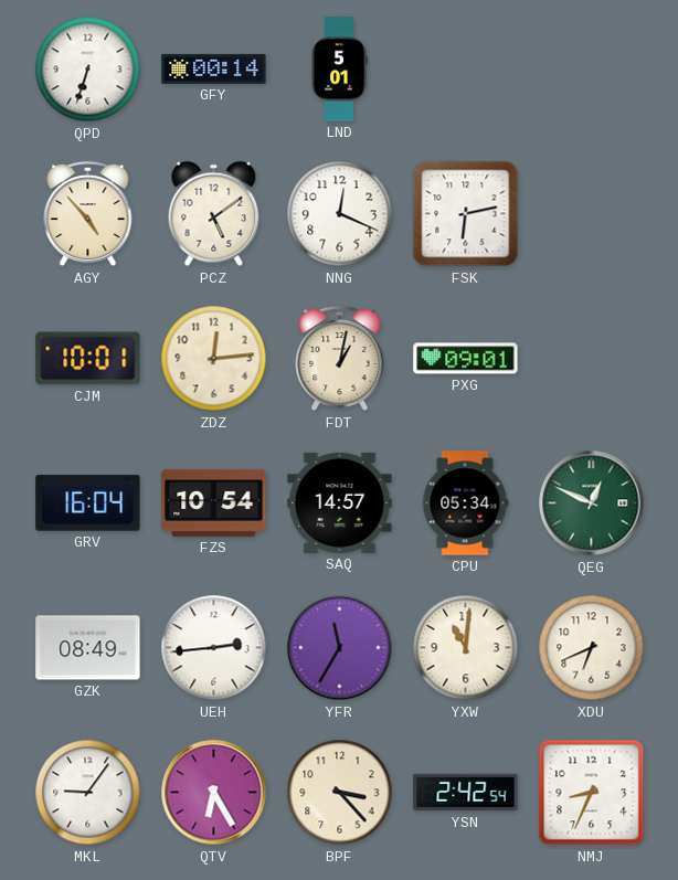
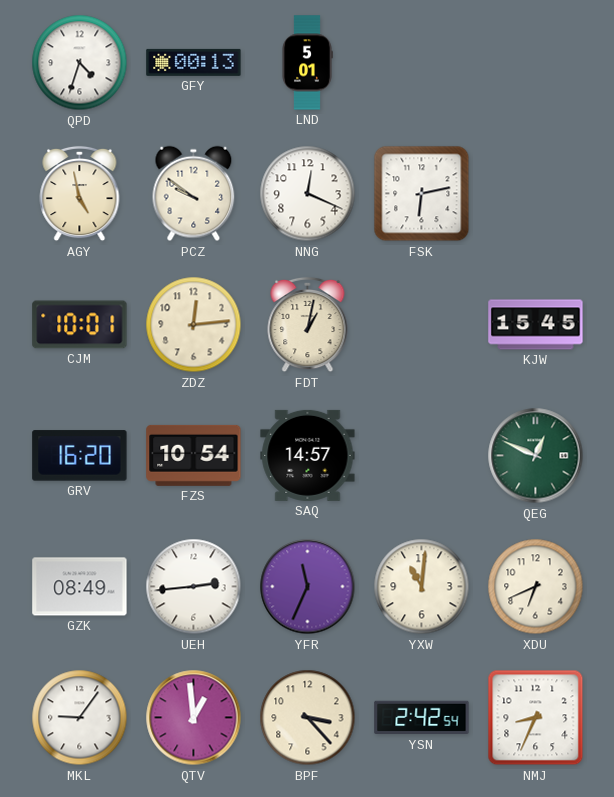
QPD: 6:33 -> 4:33 (80, 63)
GFY: 00:14 -> 00:13 (194, 62)
AGY: 4:53 -> 4:58 (80, 194)
PCZ: 5:09 -> 9:51 (194, 194)
PXG: 09:01 -> none (466, 359)
KJW: none -> 15:45 (536, 325)
GRV: 16:04 -> 16:20 (80, 456)
CPU: 05:34 -> none (465, 503)
YFR: 11:35 -> 11:34 (308, 587)
QTV: 6:25 -> 12:59 (194, 718)
